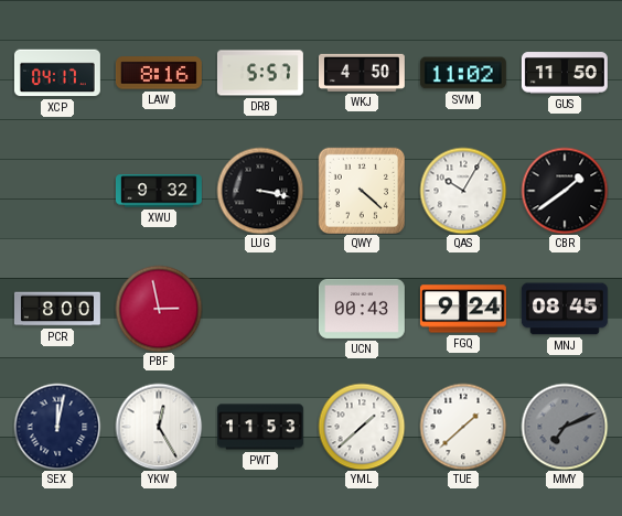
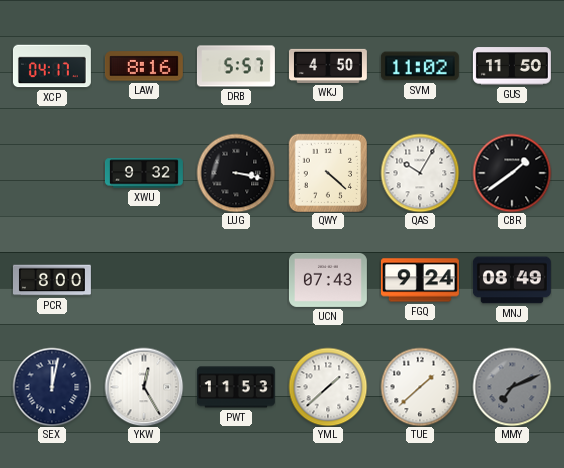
PBF: 2:58 -> none (159, 309)
UCN: 00:43 -> 07:43 (328, 280)
MNJ: 08:45 -> 08:49 (512, 280)
